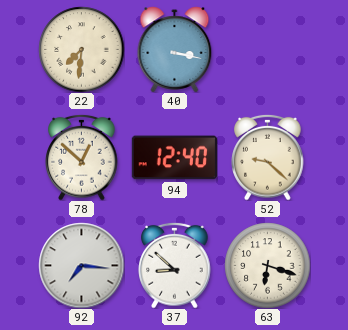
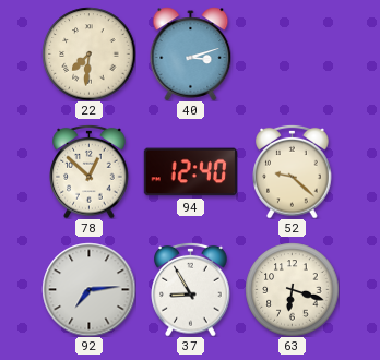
40: 3:17 -> 3:12 (191, 53)
92: 7:16 -> 7:14 (88, 289)
37: 8:52 -> 8:55 (191, 289)
